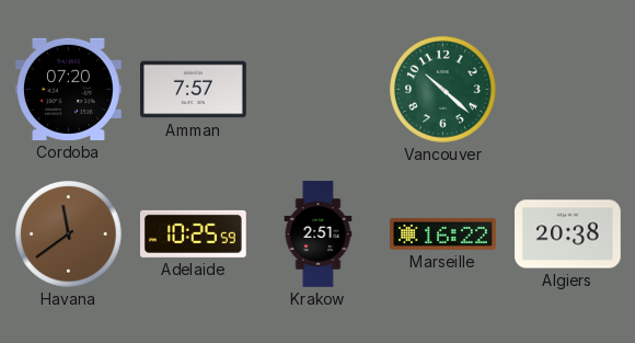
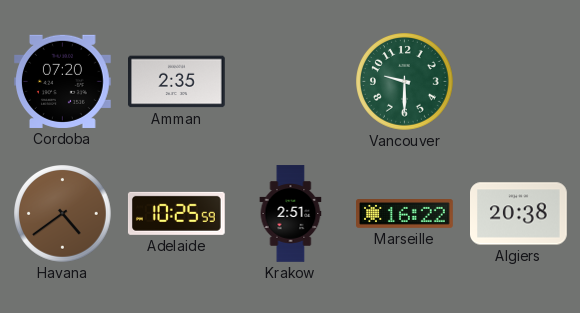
Amman: 7:57 -> 2:35 (177, 82)
Vancouver: 10:22 -> 9:30 (405, 82)
Havana: 11:39 -> 4:39 (63, 214)
